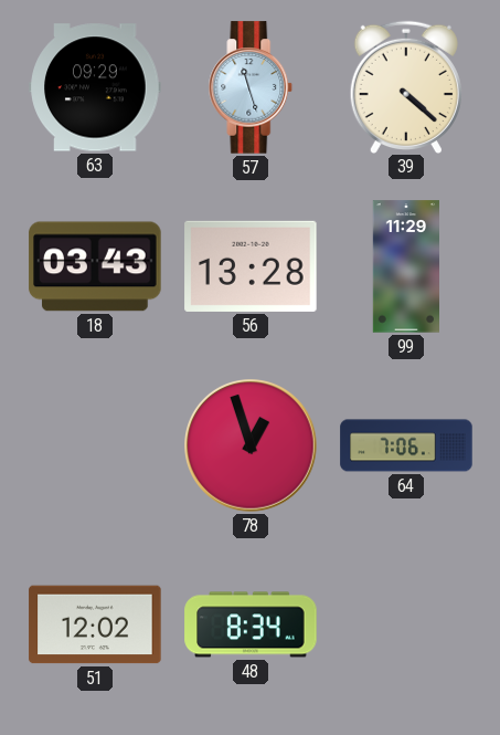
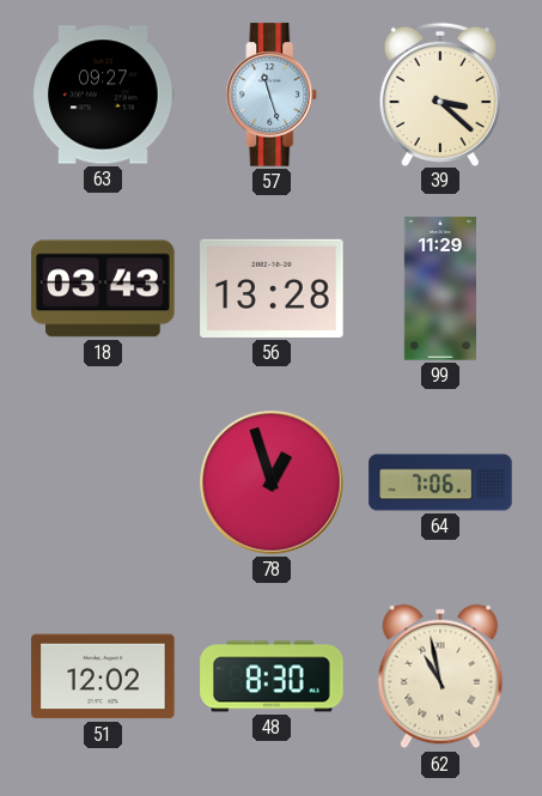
63: 09:29 -> 09:27 (103, 95)
39: 4:22 -> 3:22 (440, 93)
48: 8:34 -> 8:30 (272, 676)
62: none -> 10:58 (440, 676)
